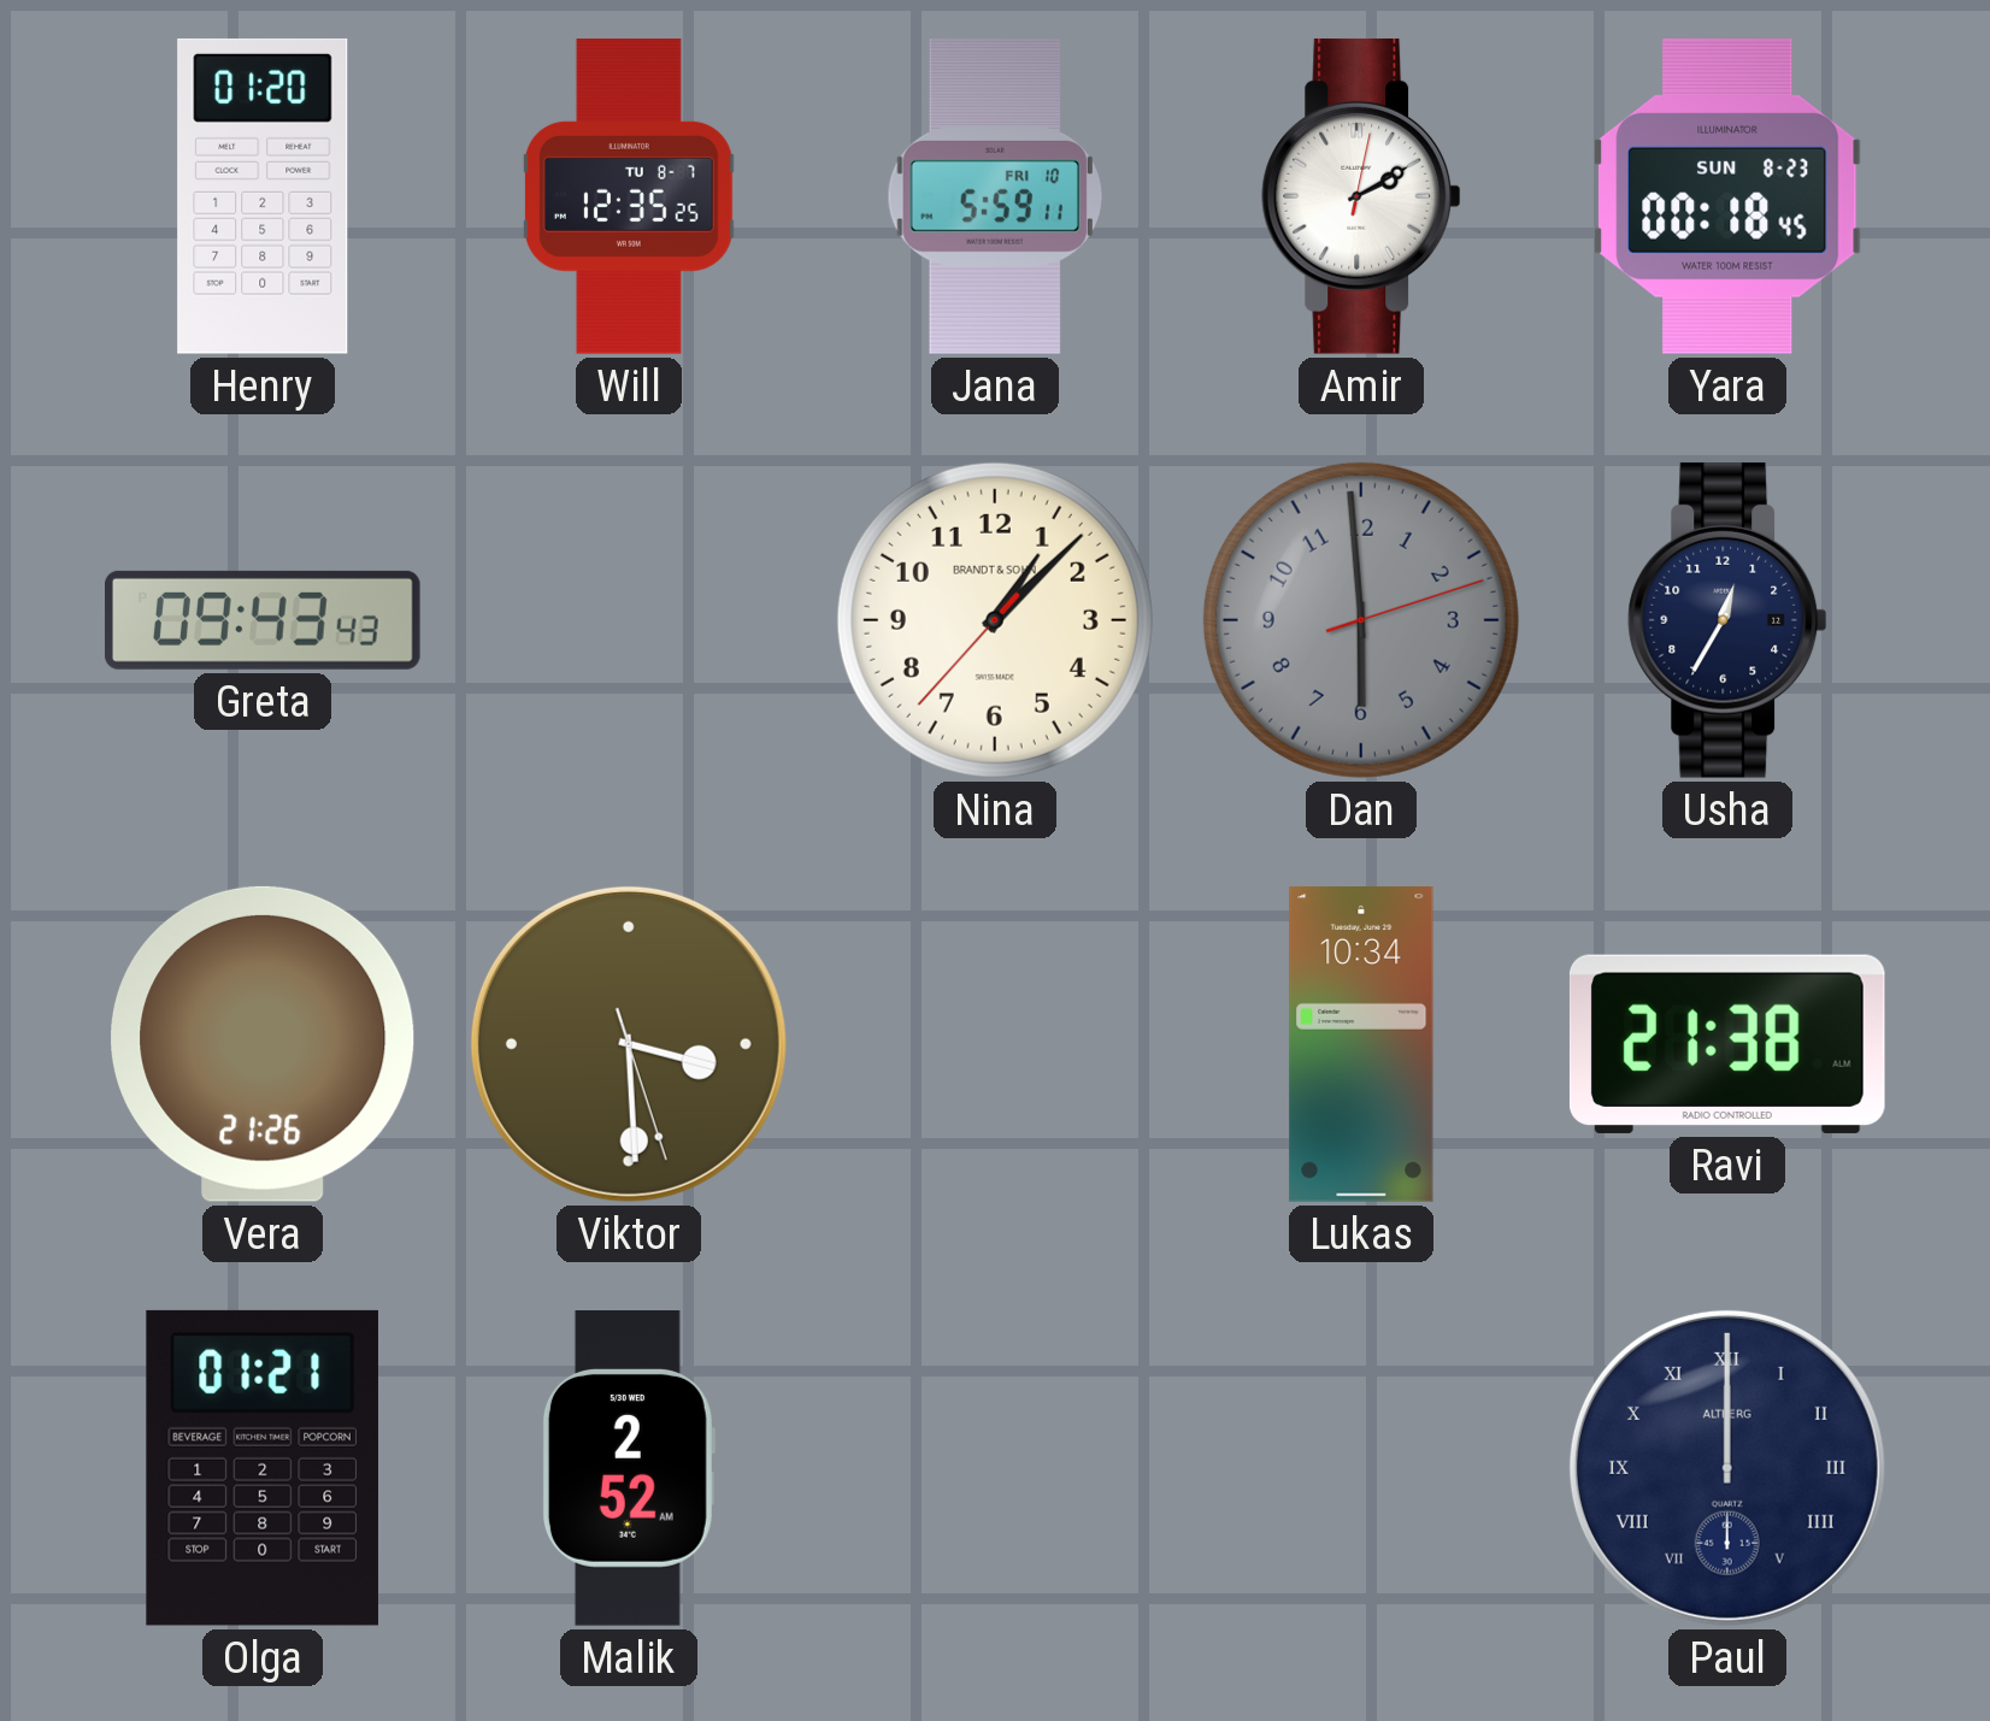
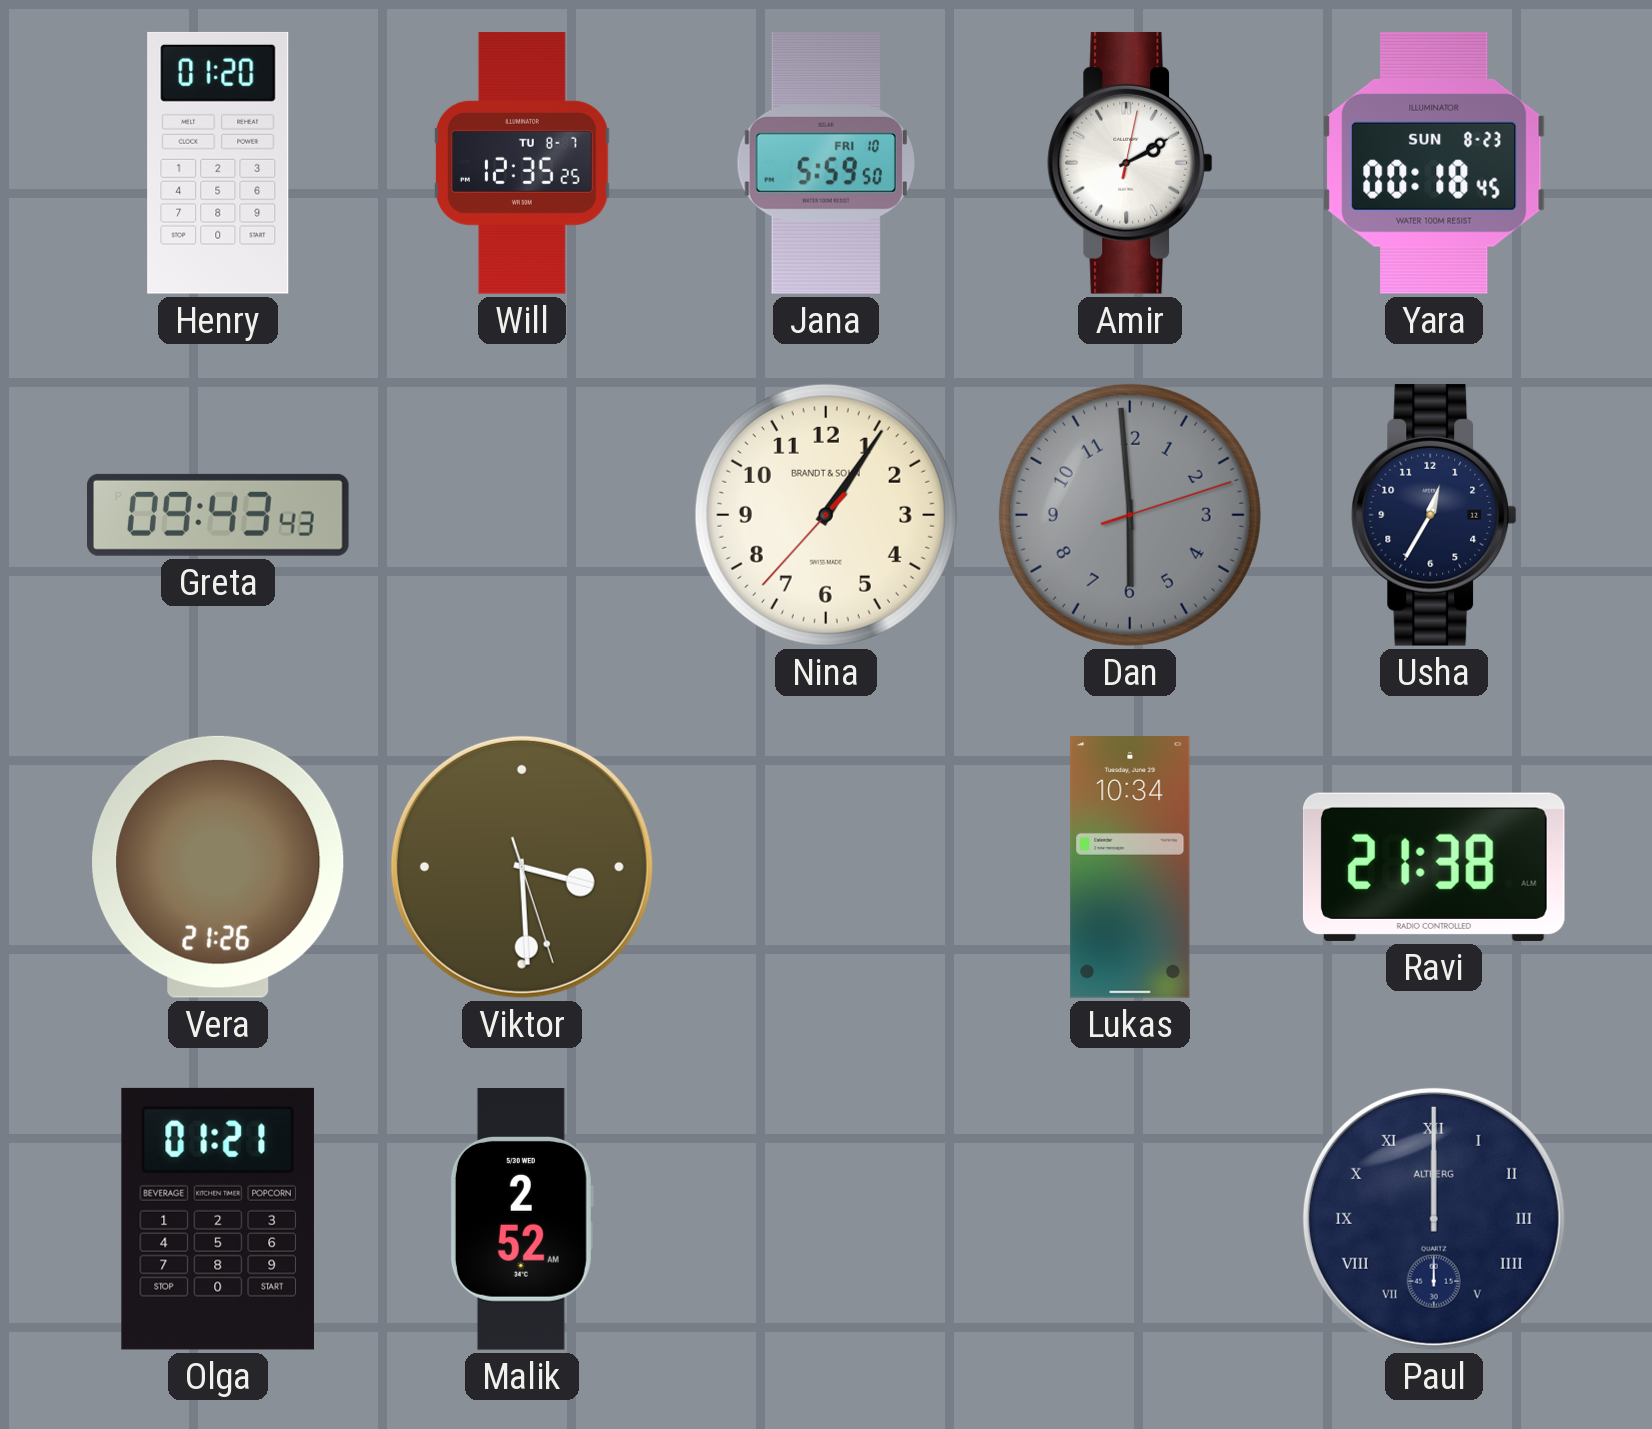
Jana: 5:59:11 -> 5:59:50 (826, 163)
Nina: 1:07 -> 1:05 (826, 515)
